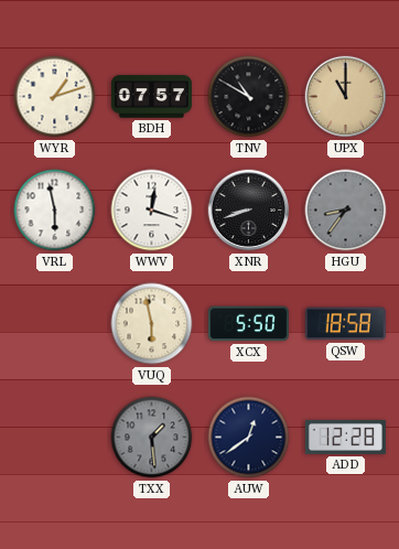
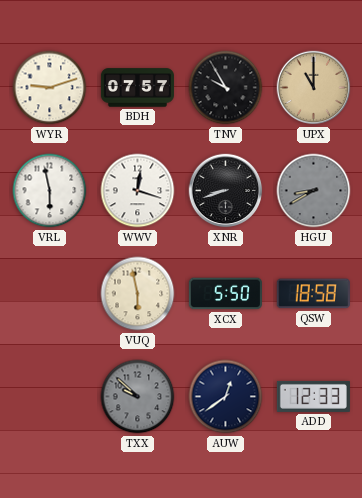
WYR: 1:12 -> 9:12 (50, 88)
TNV: 10:50 -> 9:55 (226, 88)
HGU: 8:36 -> 8:40 (314, 191)
TXX: 1:29 -> 9:52 (138, 397)
ADD: 12:28 -> 12:33 (313, 396)
